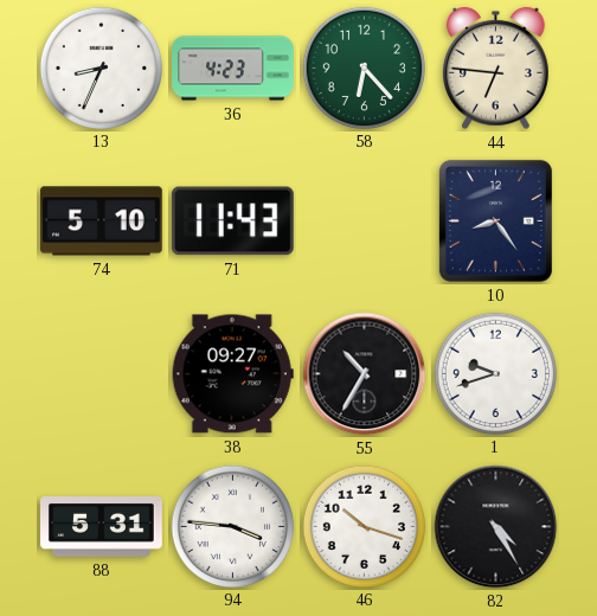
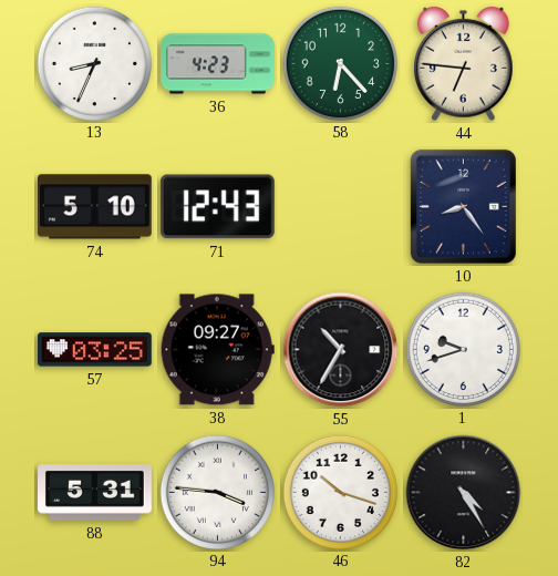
71: 11:43 -> 12:43 (217, 207)
57: none -> 03:25 (94, 350)
